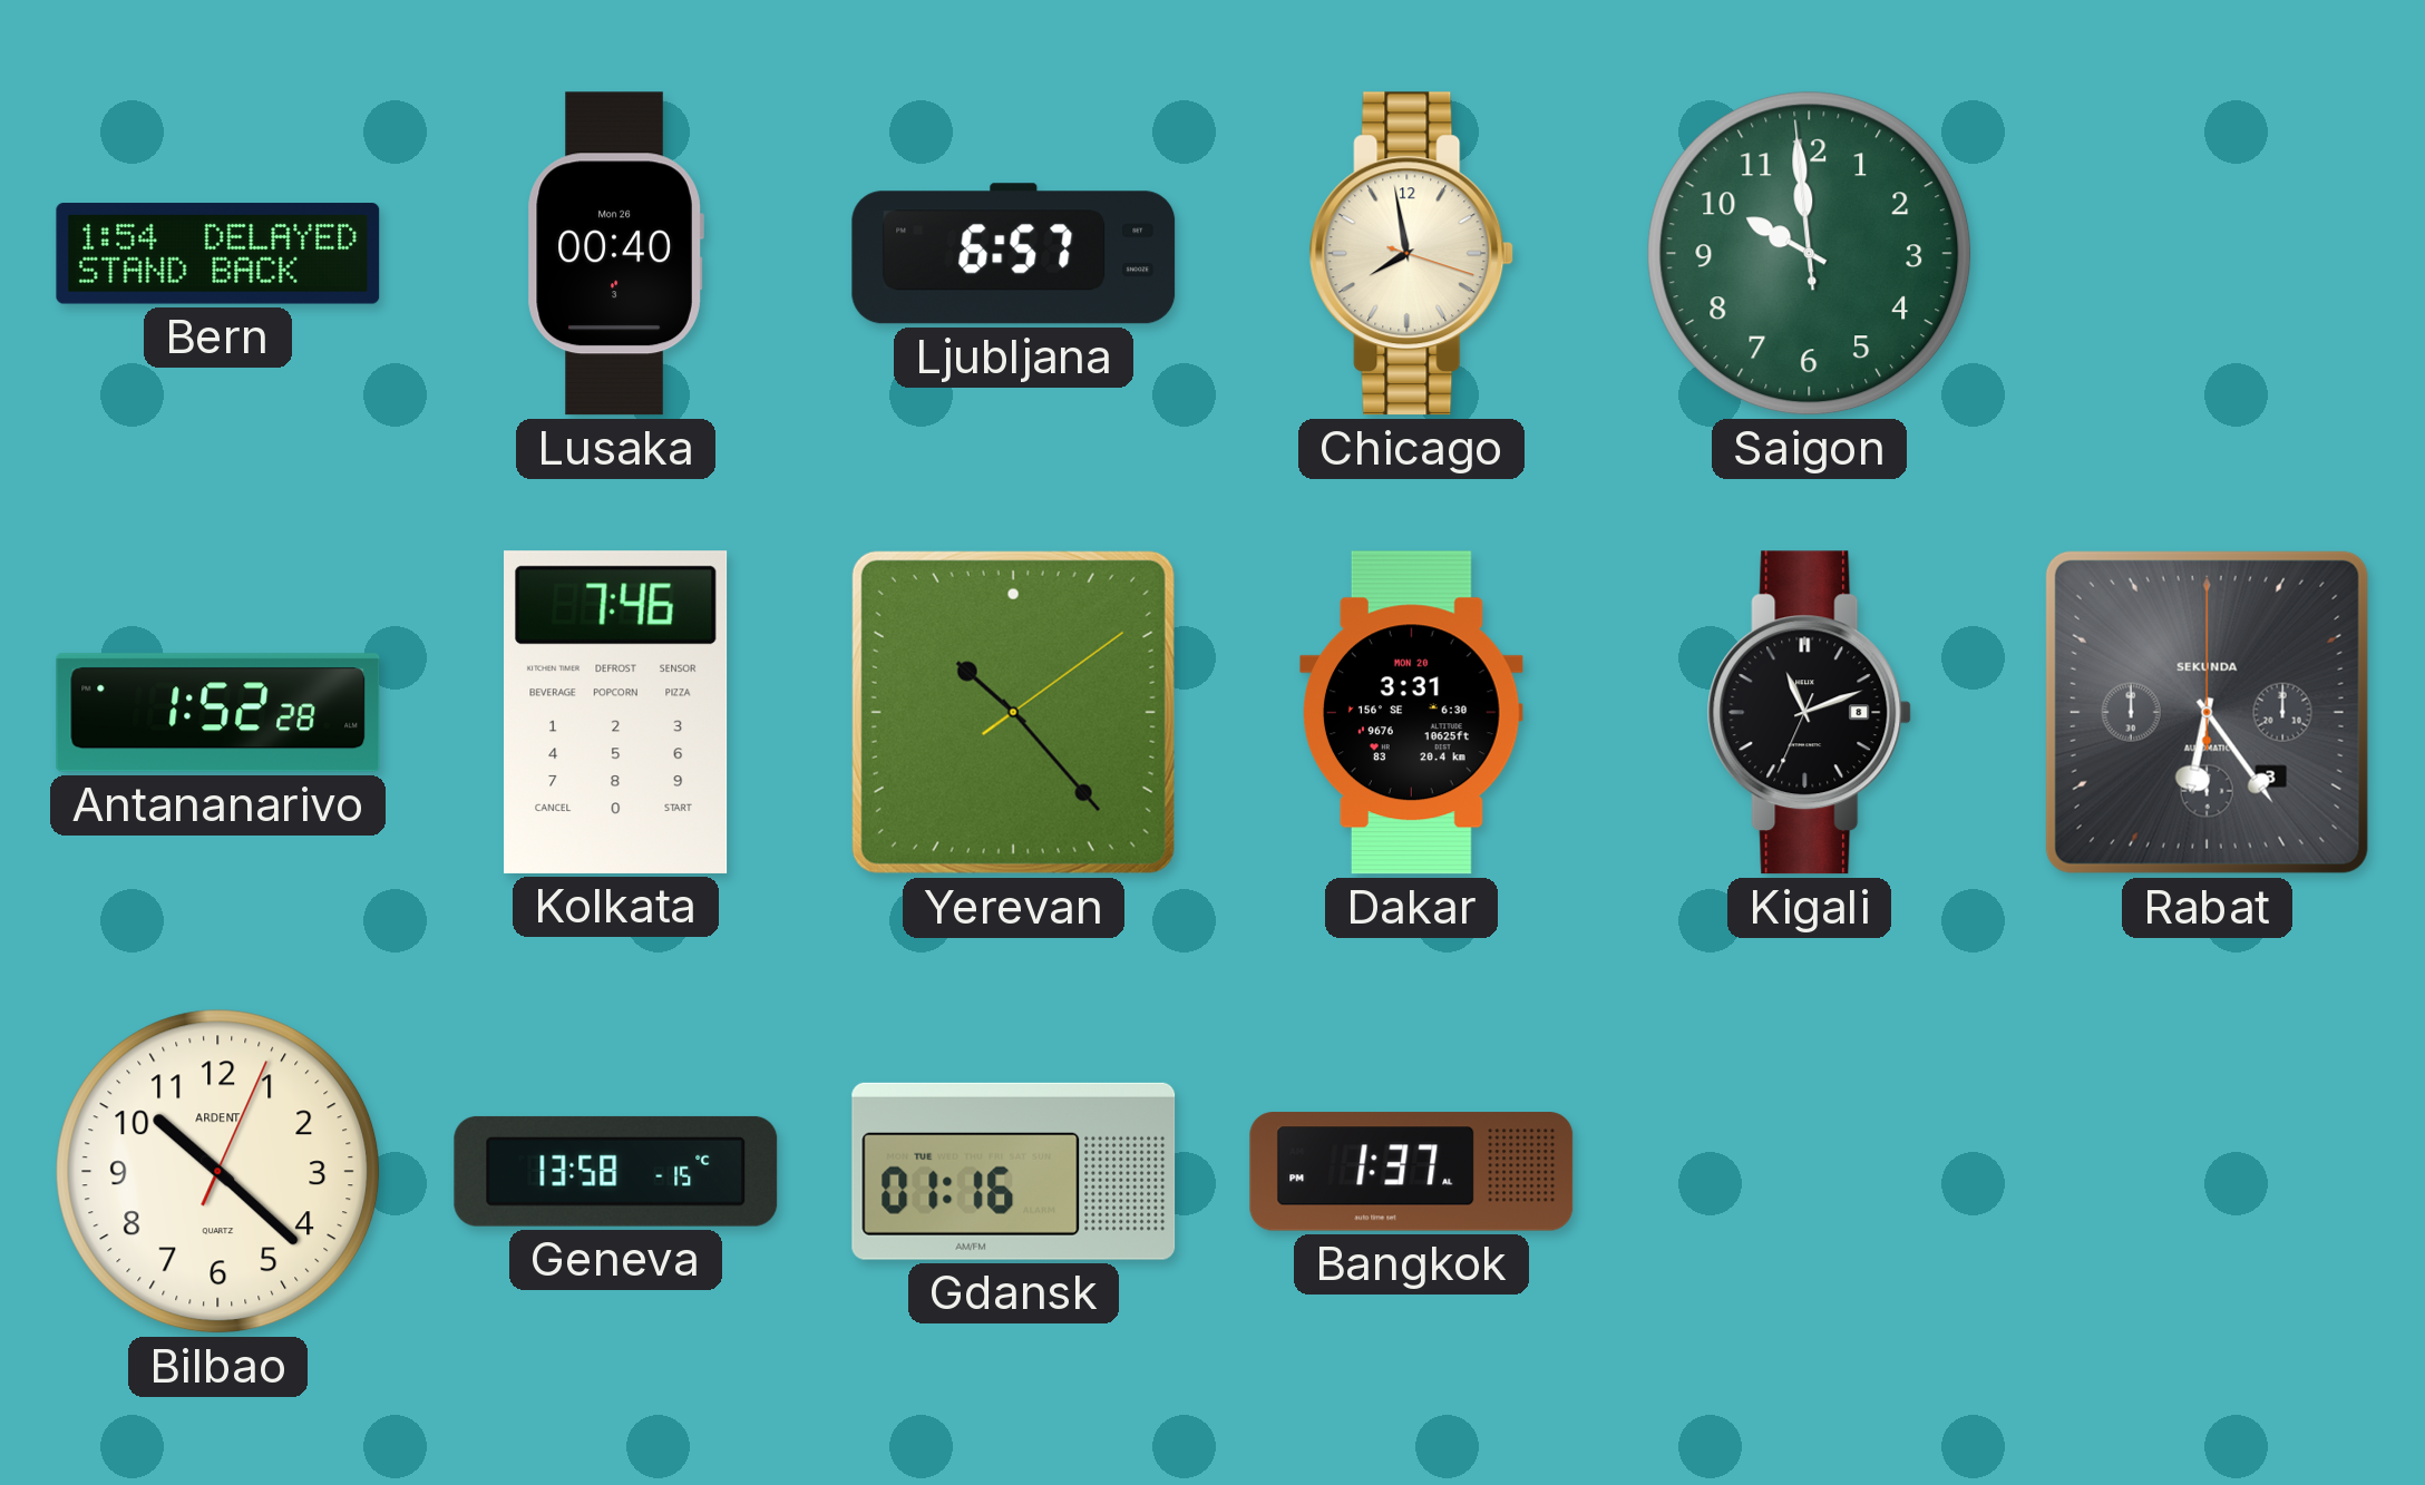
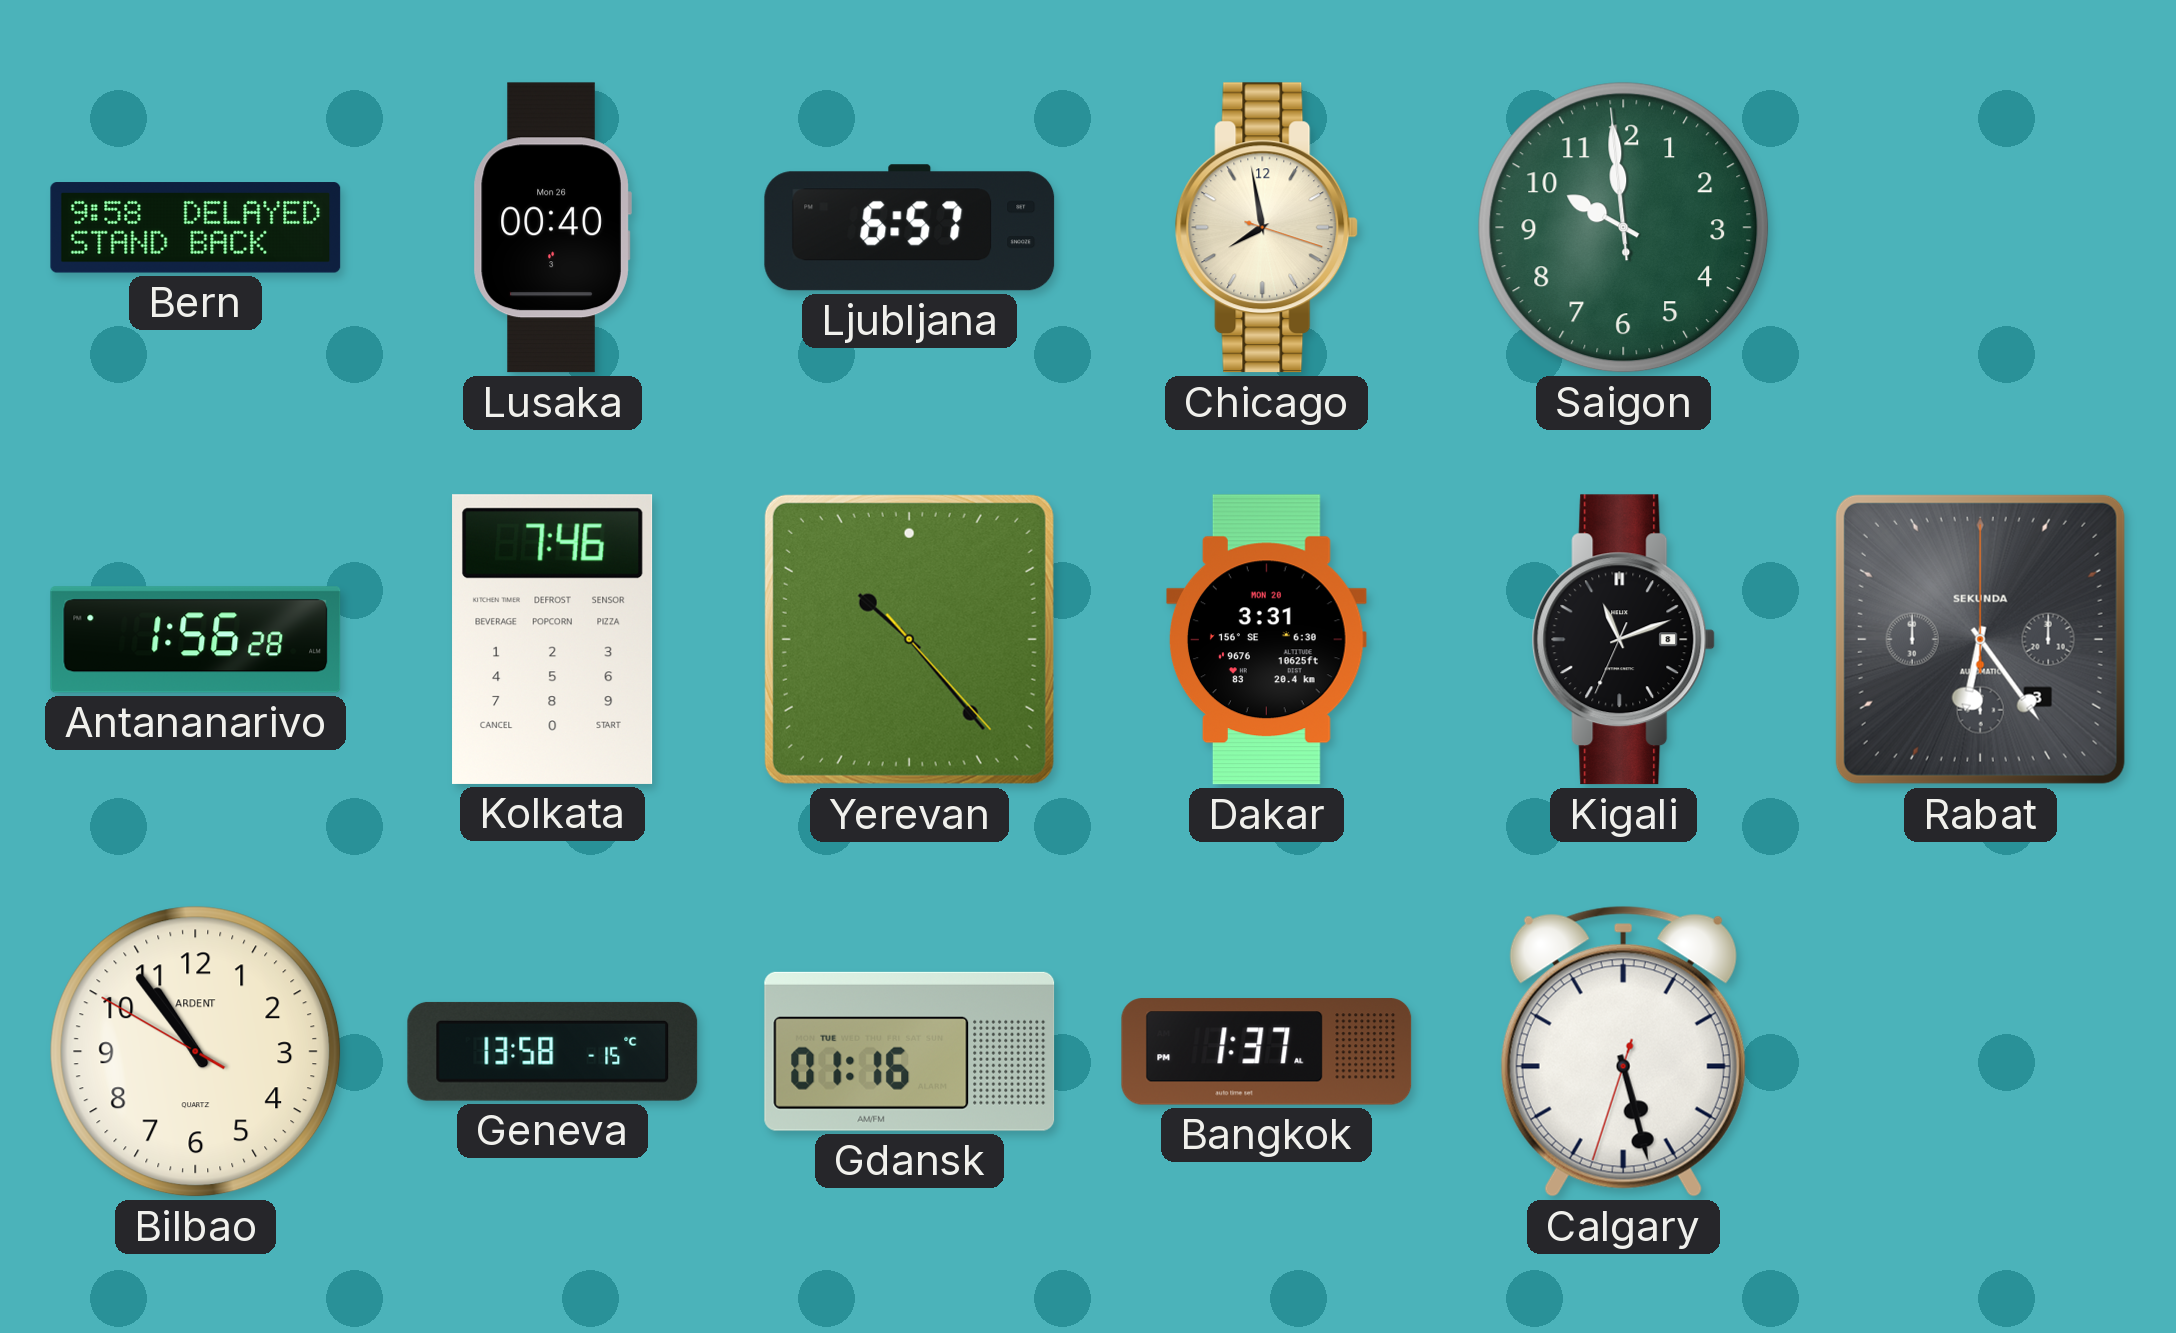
Bern: 1:54 -> 9:58 (196, 228)
Antananarivo: 1:52 -> 1:56 (196, 640)
Yerevan: 10:23:09 -> 10:23:23 (909, 639)
Bilbao: 10:22 -> 10:53 (196, 1052)
Calgary: none -> 5:27 (1623, 1051)
